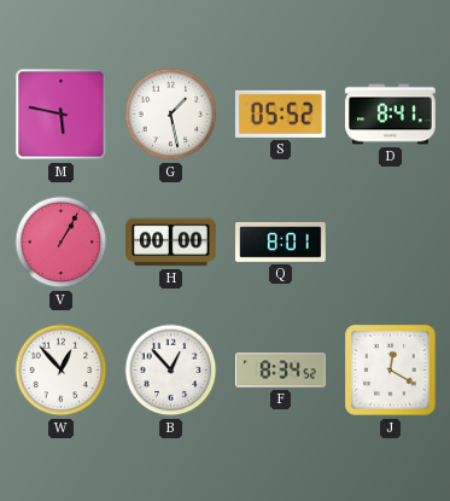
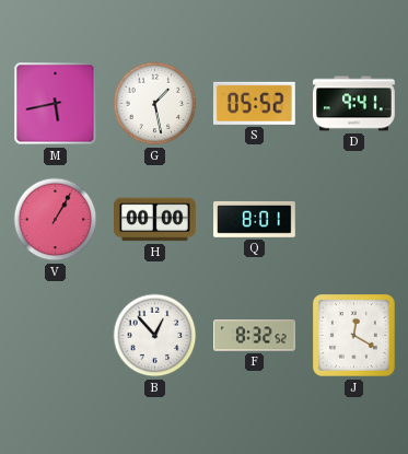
M: 5:47 -> 5:43 (56, 104)
D: 8:41 -> 9:41 (354, 104)
W: 12:53 -> none (62, 371)
F: 8:34 -> 8:32 (255, 336)
